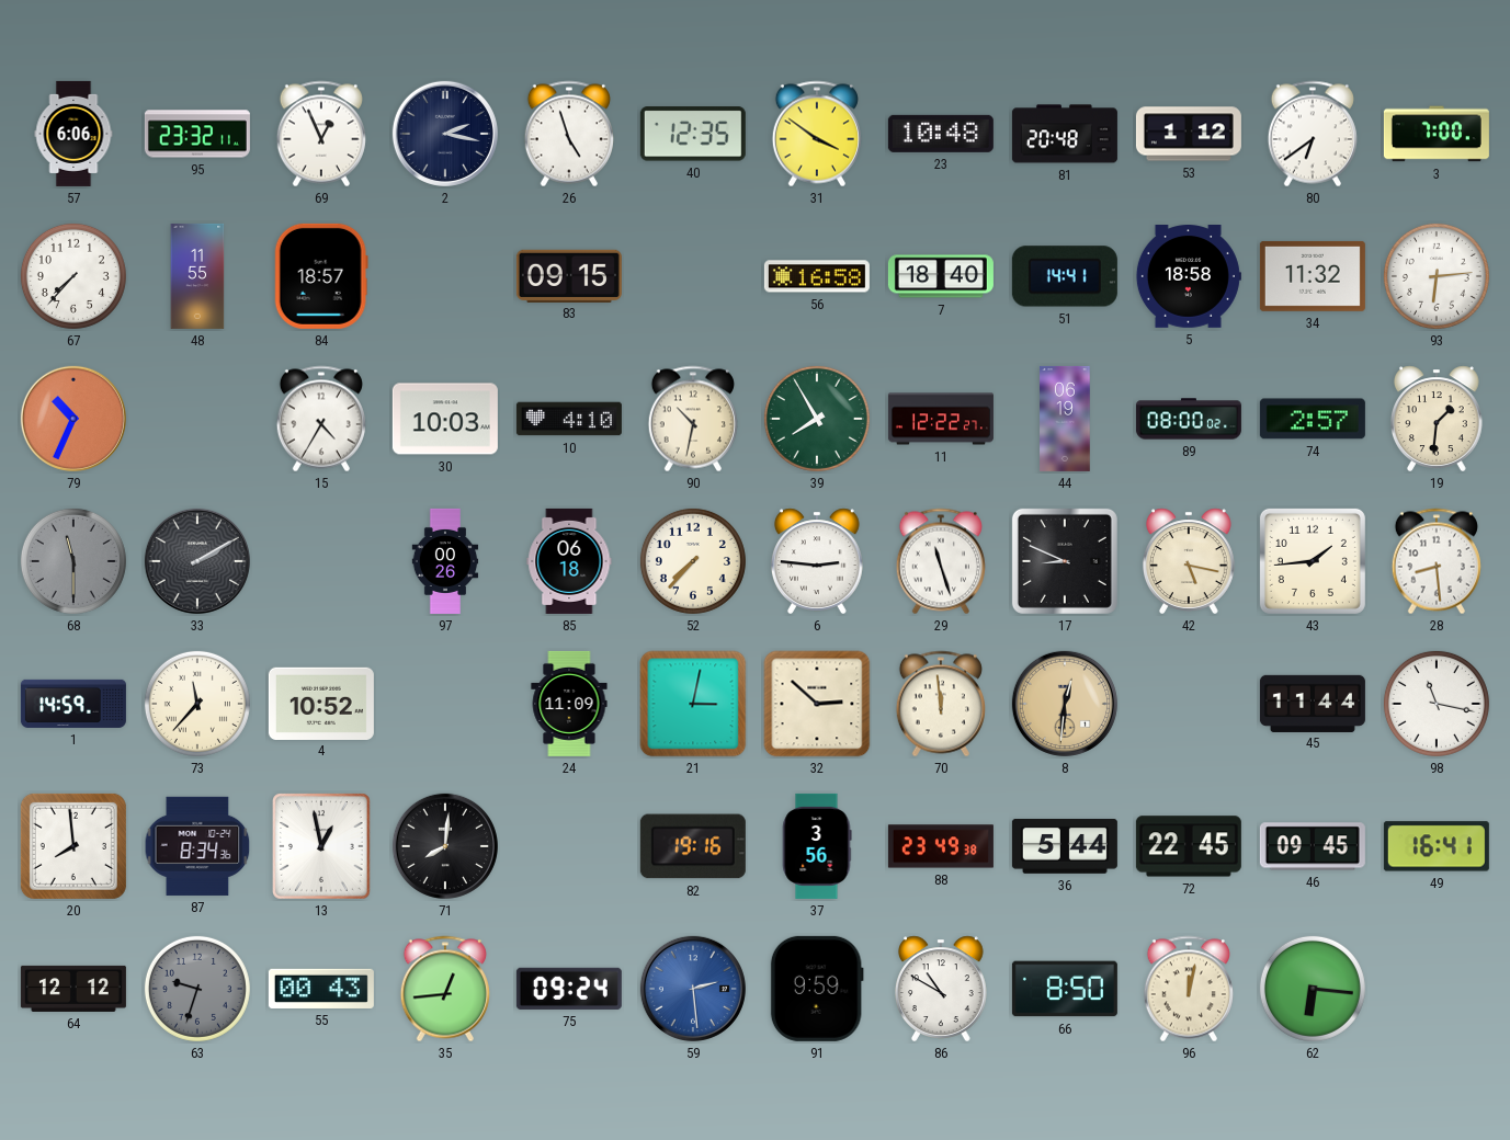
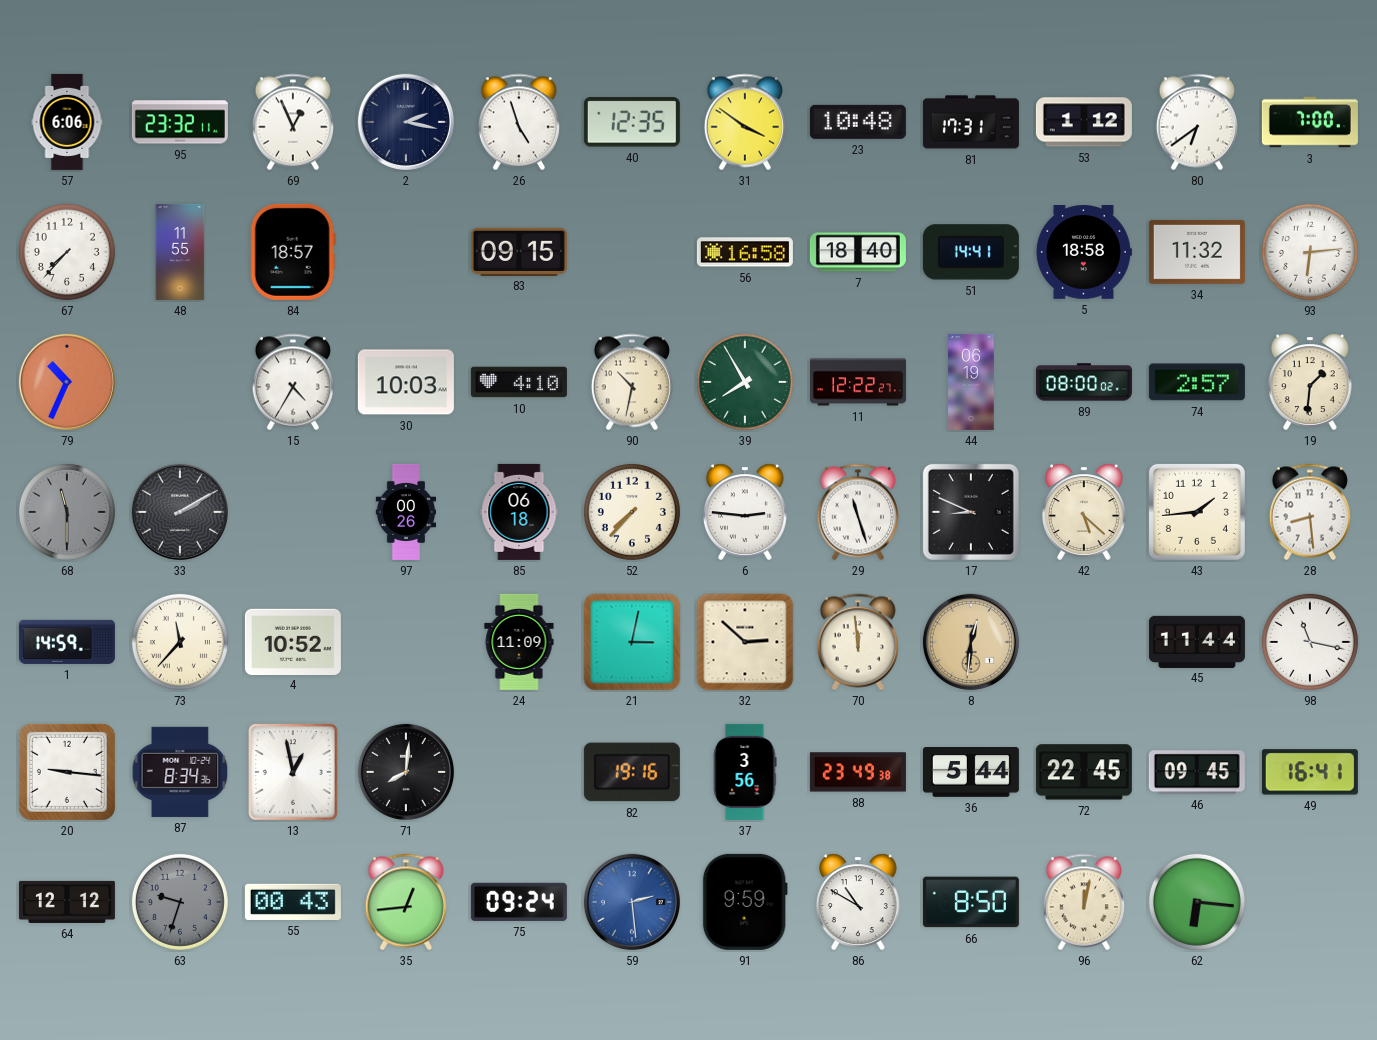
81: 20:48 -> 17:31 (971, 122)
42: 5:17 -> 5:22 (1084, 512)
20: 7:59 -> 9:16 (67, 772)
